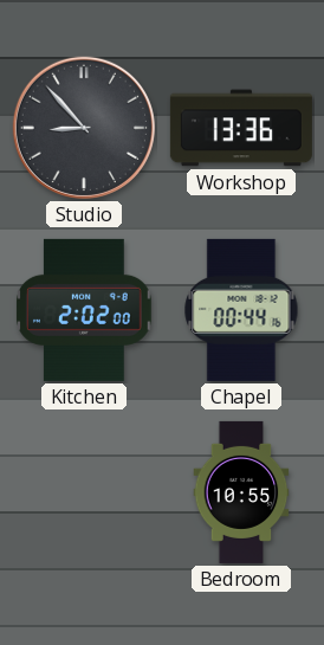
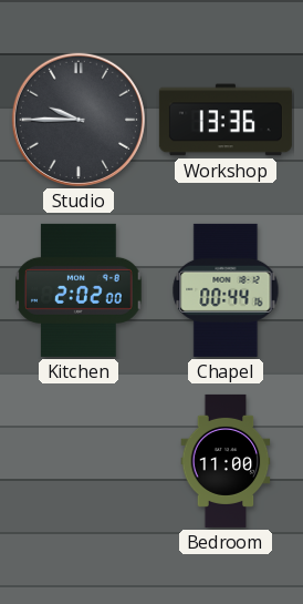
Studio: 8:53 -> 9:45 (79, 120)
Bedroom: 10:55 -> 11:00 (226, 461)
